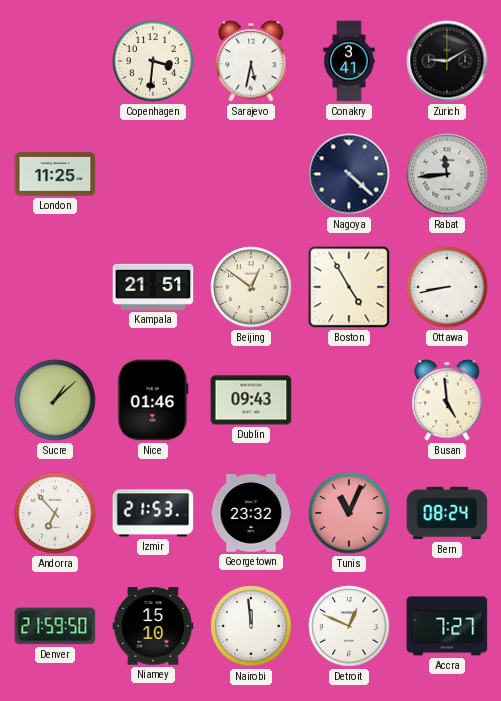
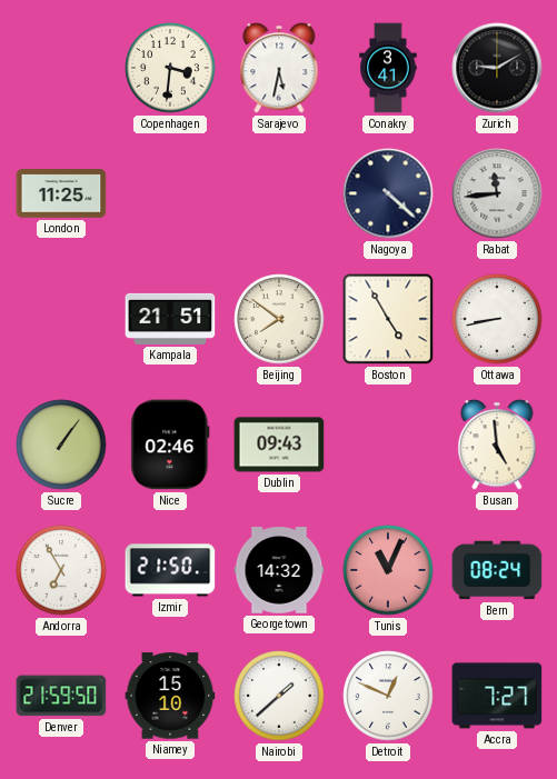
Beijing: 12:51 -> 7:51 (279, 319)
Sucre: 1:08 -> 1:06 (61, 445)
Nice: 01:46 -> 02:46 (170, 445)
Andorra: 6:53 -> 6:55 (61, 570)
Izmir: 21:53 -> 21:50 (170, 570)
Georgetown: 23:32 -> 14:32 (279, 570)
Nairobi: 11:59 -> 1:38 (279, 696)
